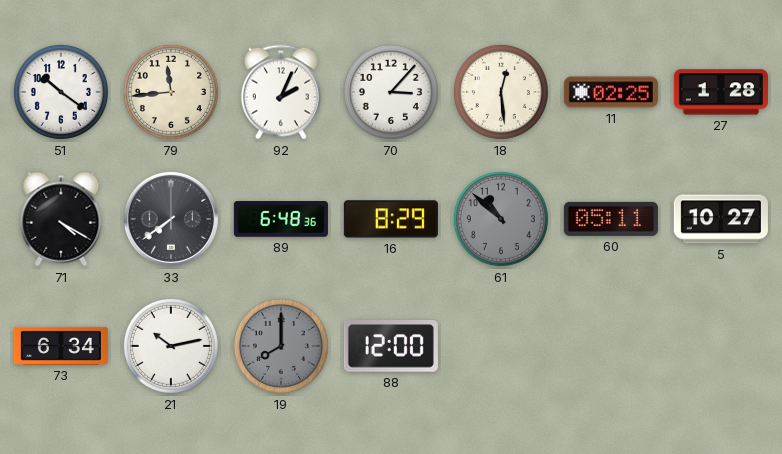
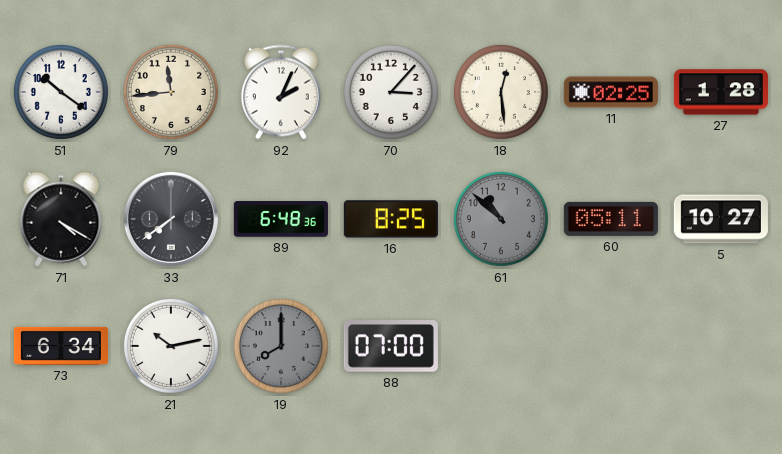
16: 8:29 -> 8:25 (391, 219)
88: 12:00 -> 07:00 (391, 347)
